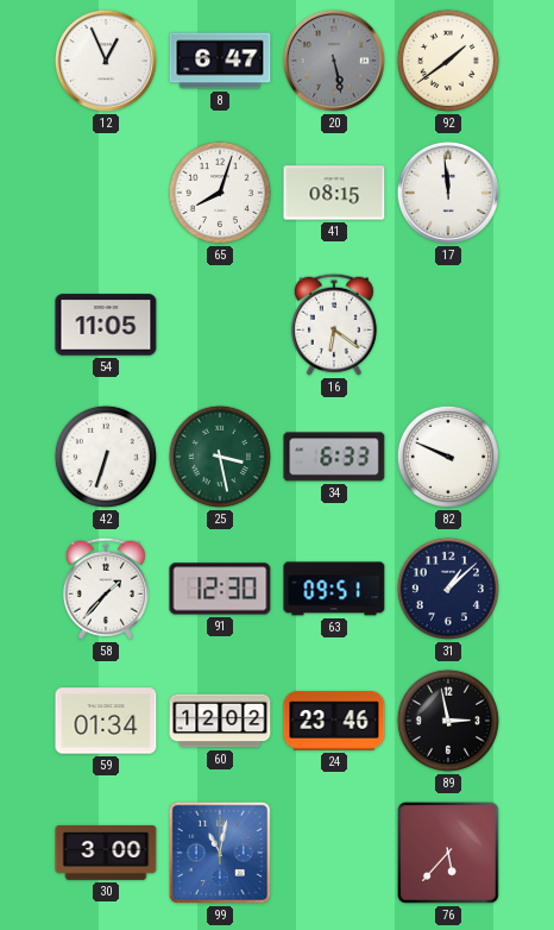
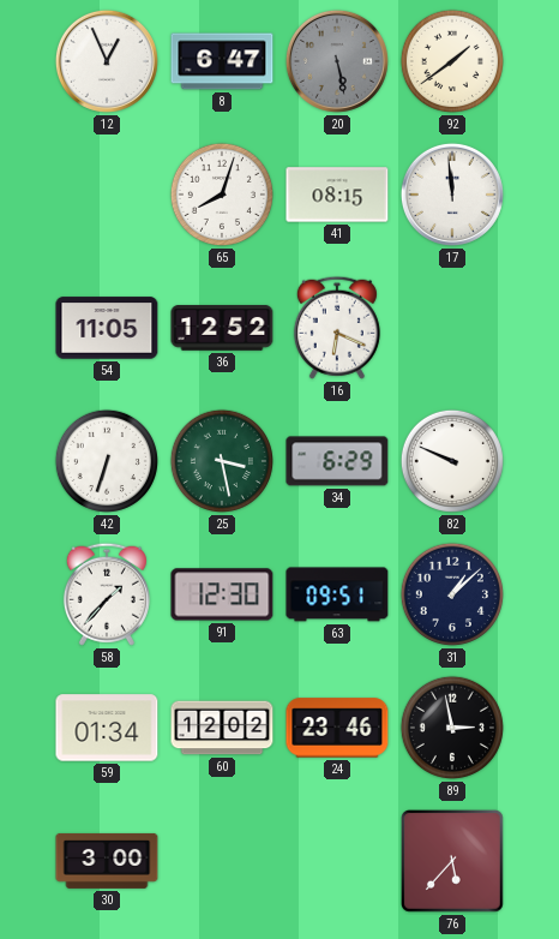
36: none -> 12:52 (222, 328)
16: 6:21 -> 6:19 (337, 328)
34: 6:33 -> 6:29 (337, 461)
99: 11:02 -> none (220, 853)
